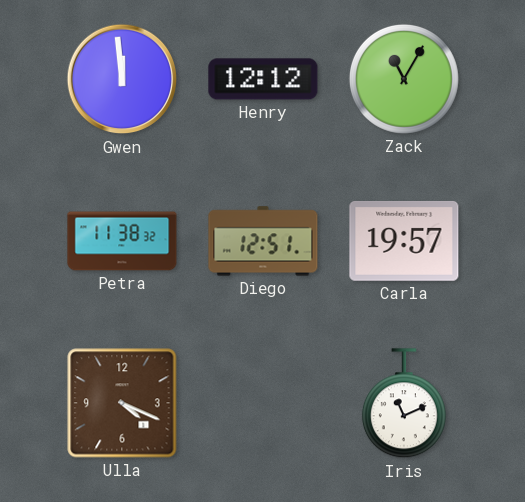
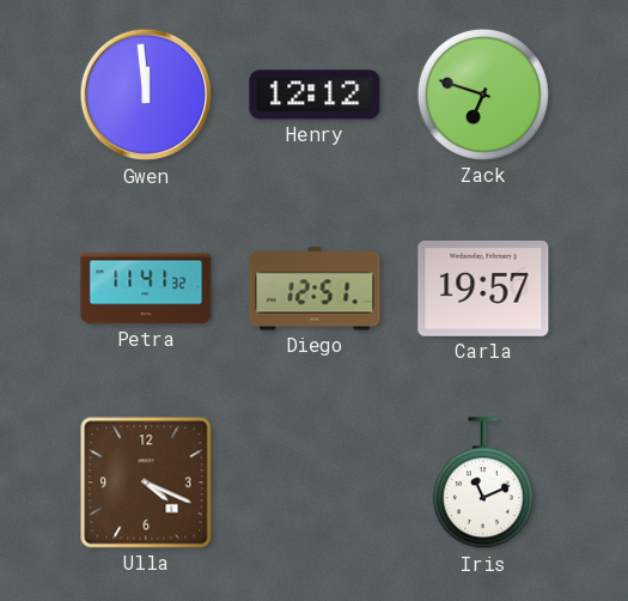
Zack: 11:05 -> 6:48 (483, 95)
Petra: 11:38 -> 11:41 (146, 289)
